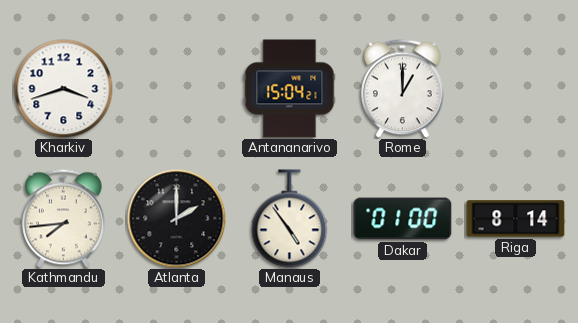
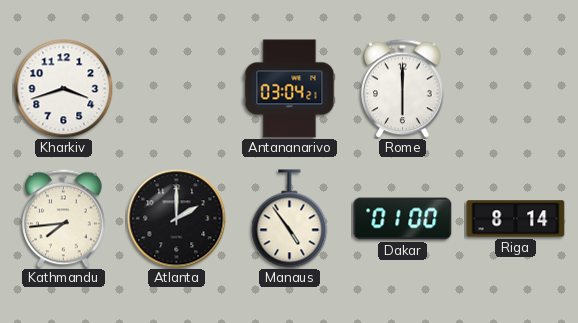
Antananarivo: 15:04 -> 03:04 (290, 89)
Rome: 1:00 -> 6:00 (403, 88)
